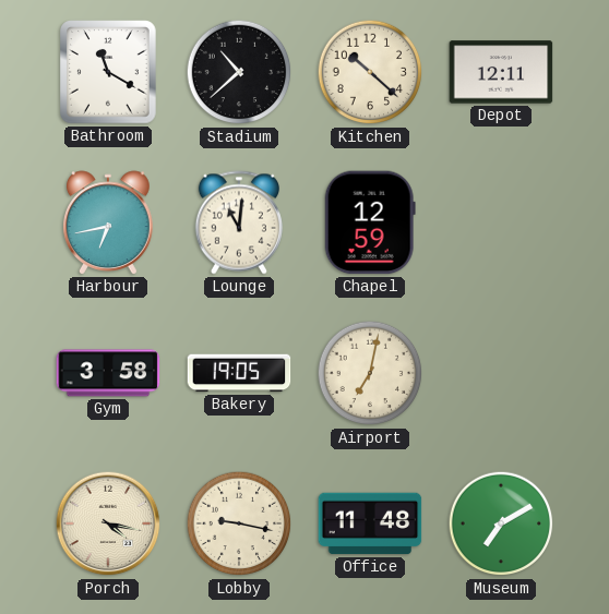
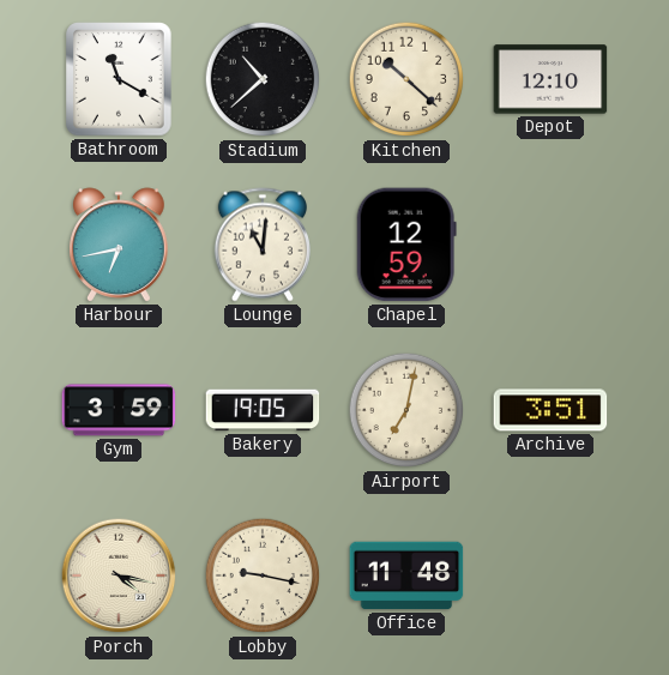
Depot: 12:11 -> 12:10 (550, 79)
Gym: 3:58 -> 3:59 (119, 410)
Archive: none -> 3:51 (550, 410)
Museum: 7:10 -> none (501, 523)
